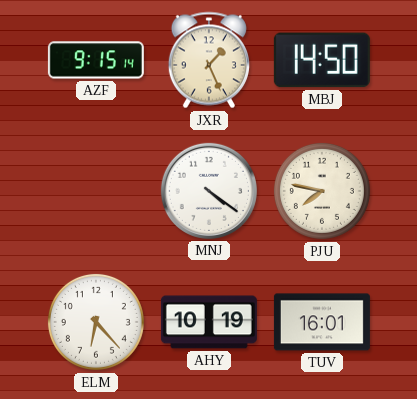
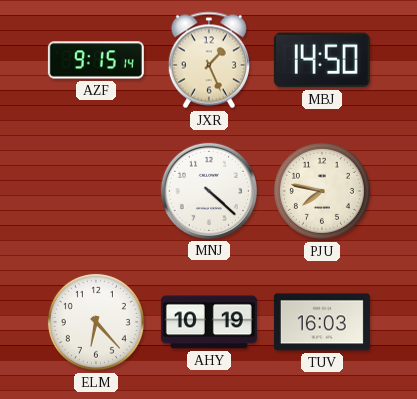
MNJ: 4:21 -> 4:22 (209, 191)
TUV: 16:01 -> 16:03 (322, 322)
